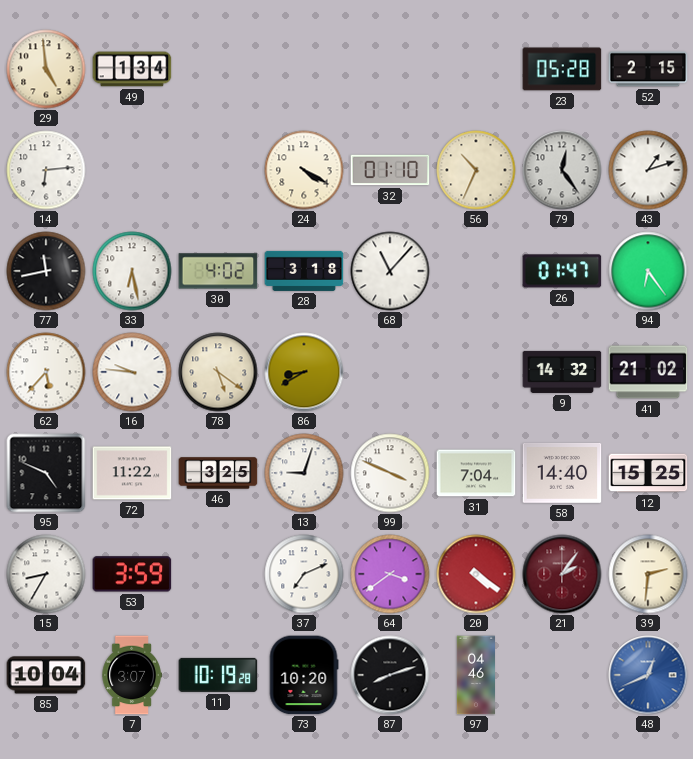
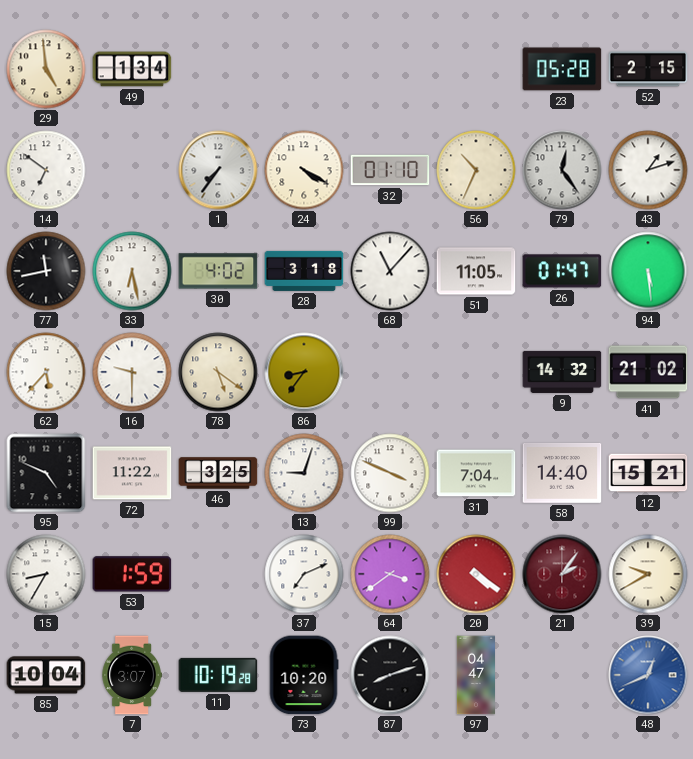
14: 6:14 -> 6:51 (46, 170)
1: none -> 7:36 (218, 170)
51: none -> 11:05 (476, 271)
94: 6:24 -> 5:29 (648, 271)
16: 9:46 -> 9:30 (132, 372)
86: 8:40 -> 8:36 (304, 372)
12: 15:25 -> 15:21 (648, 473)
53: 3:59 -> 1:59 (132, 574)
39: 2:31 -> 9:40 (648, 574)
97: 04:46 -> 04:47 (475, 675)
